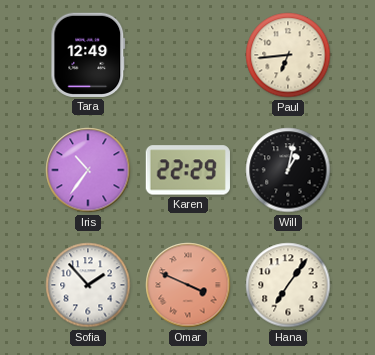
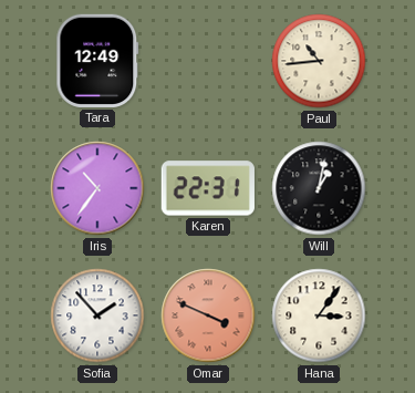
Paul: 6:44 -> 10:44 (319, 61)
Karen: 22:29 -> 22:31 (208, 188)
Hana: 7:06 -> 3:06 (319, 316)
